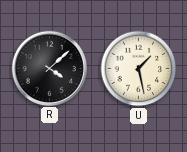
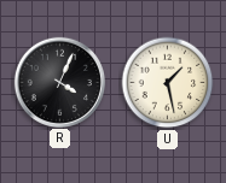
R: 4:08 -> 4:04 (59, 82)
